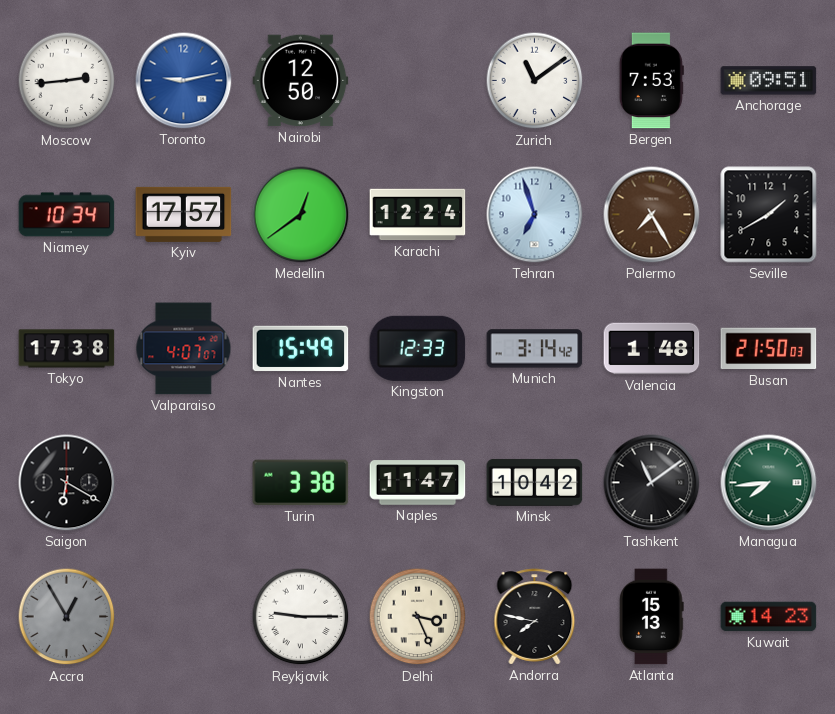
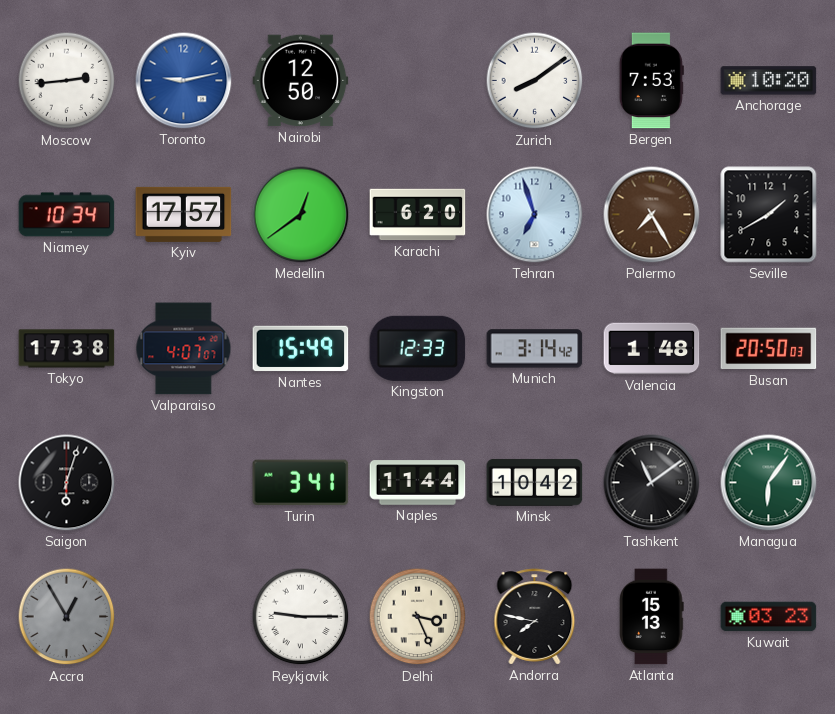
Zurich: 11:09 -> 8:09 (535, 81)
Anchorage: 09:51 -> 10:20 (769, 81)
Karachi: 12:24 -> 6:20 (418, 215)
Busan: 21:50 -> 20:50 (769, 349)
Saigon: 6:20 -> 6:03 (67, 483)
Turin: 3:38 -> 3:41 (301, 483)
Naples: 11:47 -> 11:44 (418, 483)
Managua: 7:44 -> 6:06 (769, 483)
Kuwait: 14:23 -> 03:23 (769, 617)
